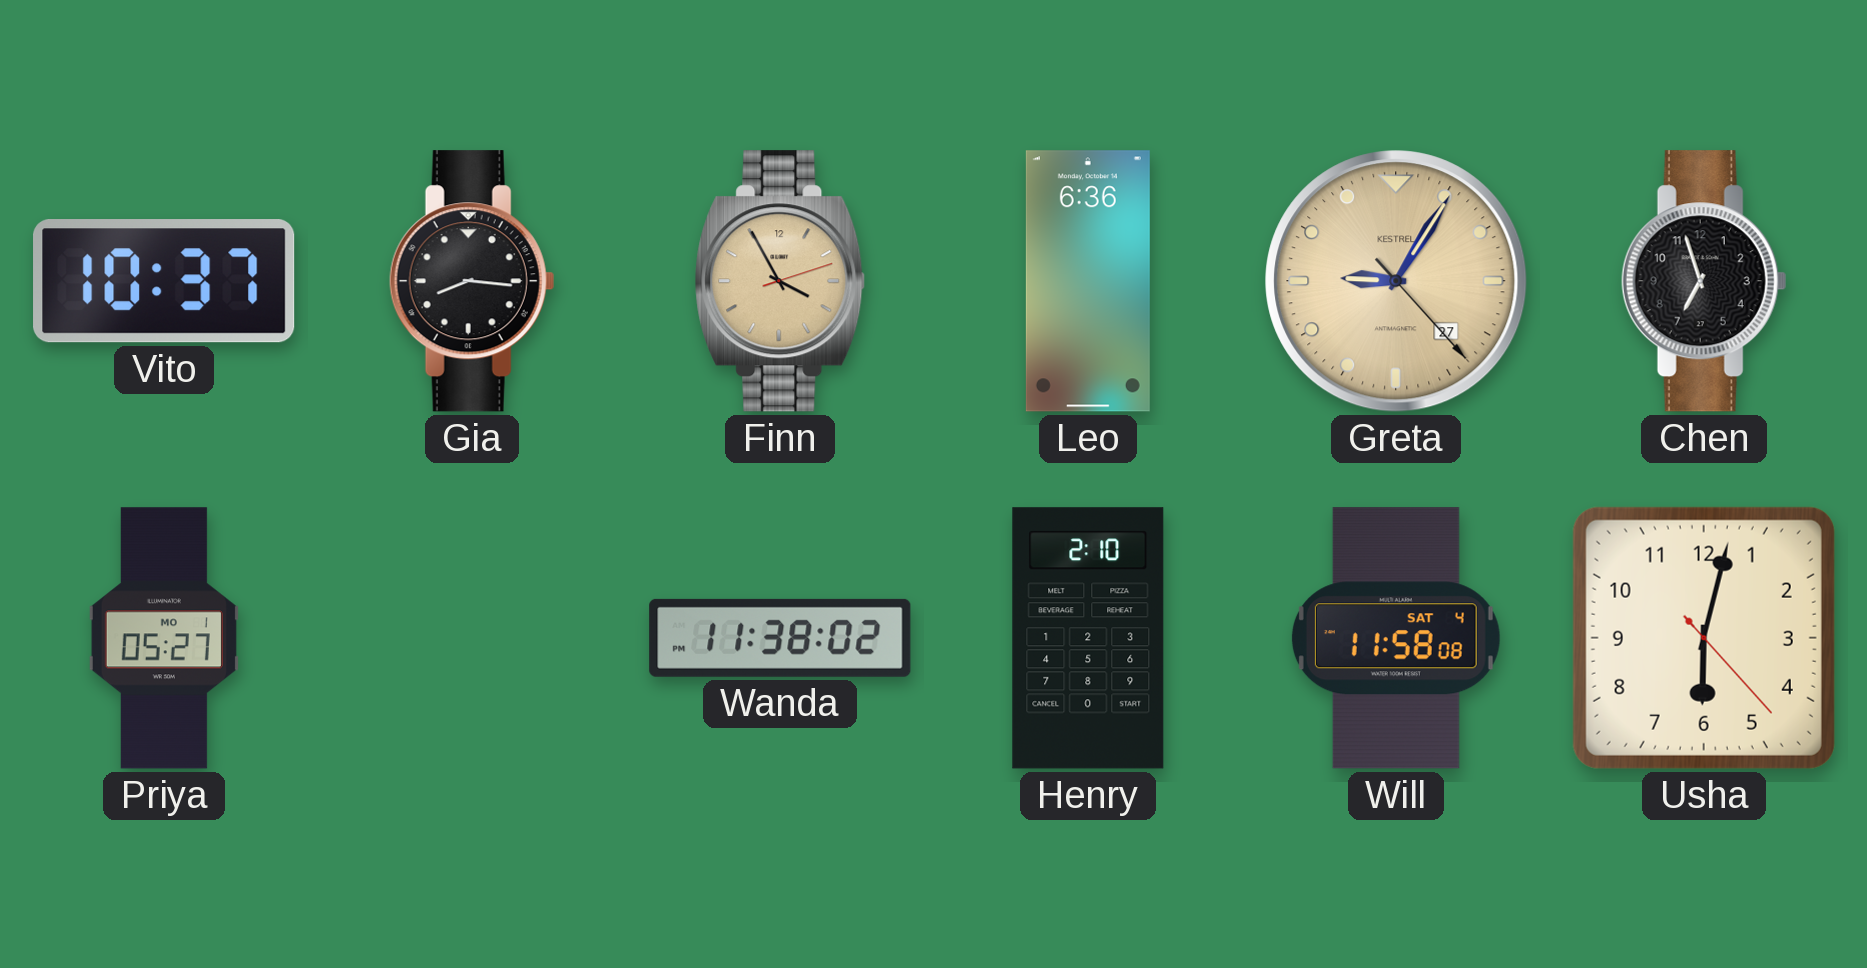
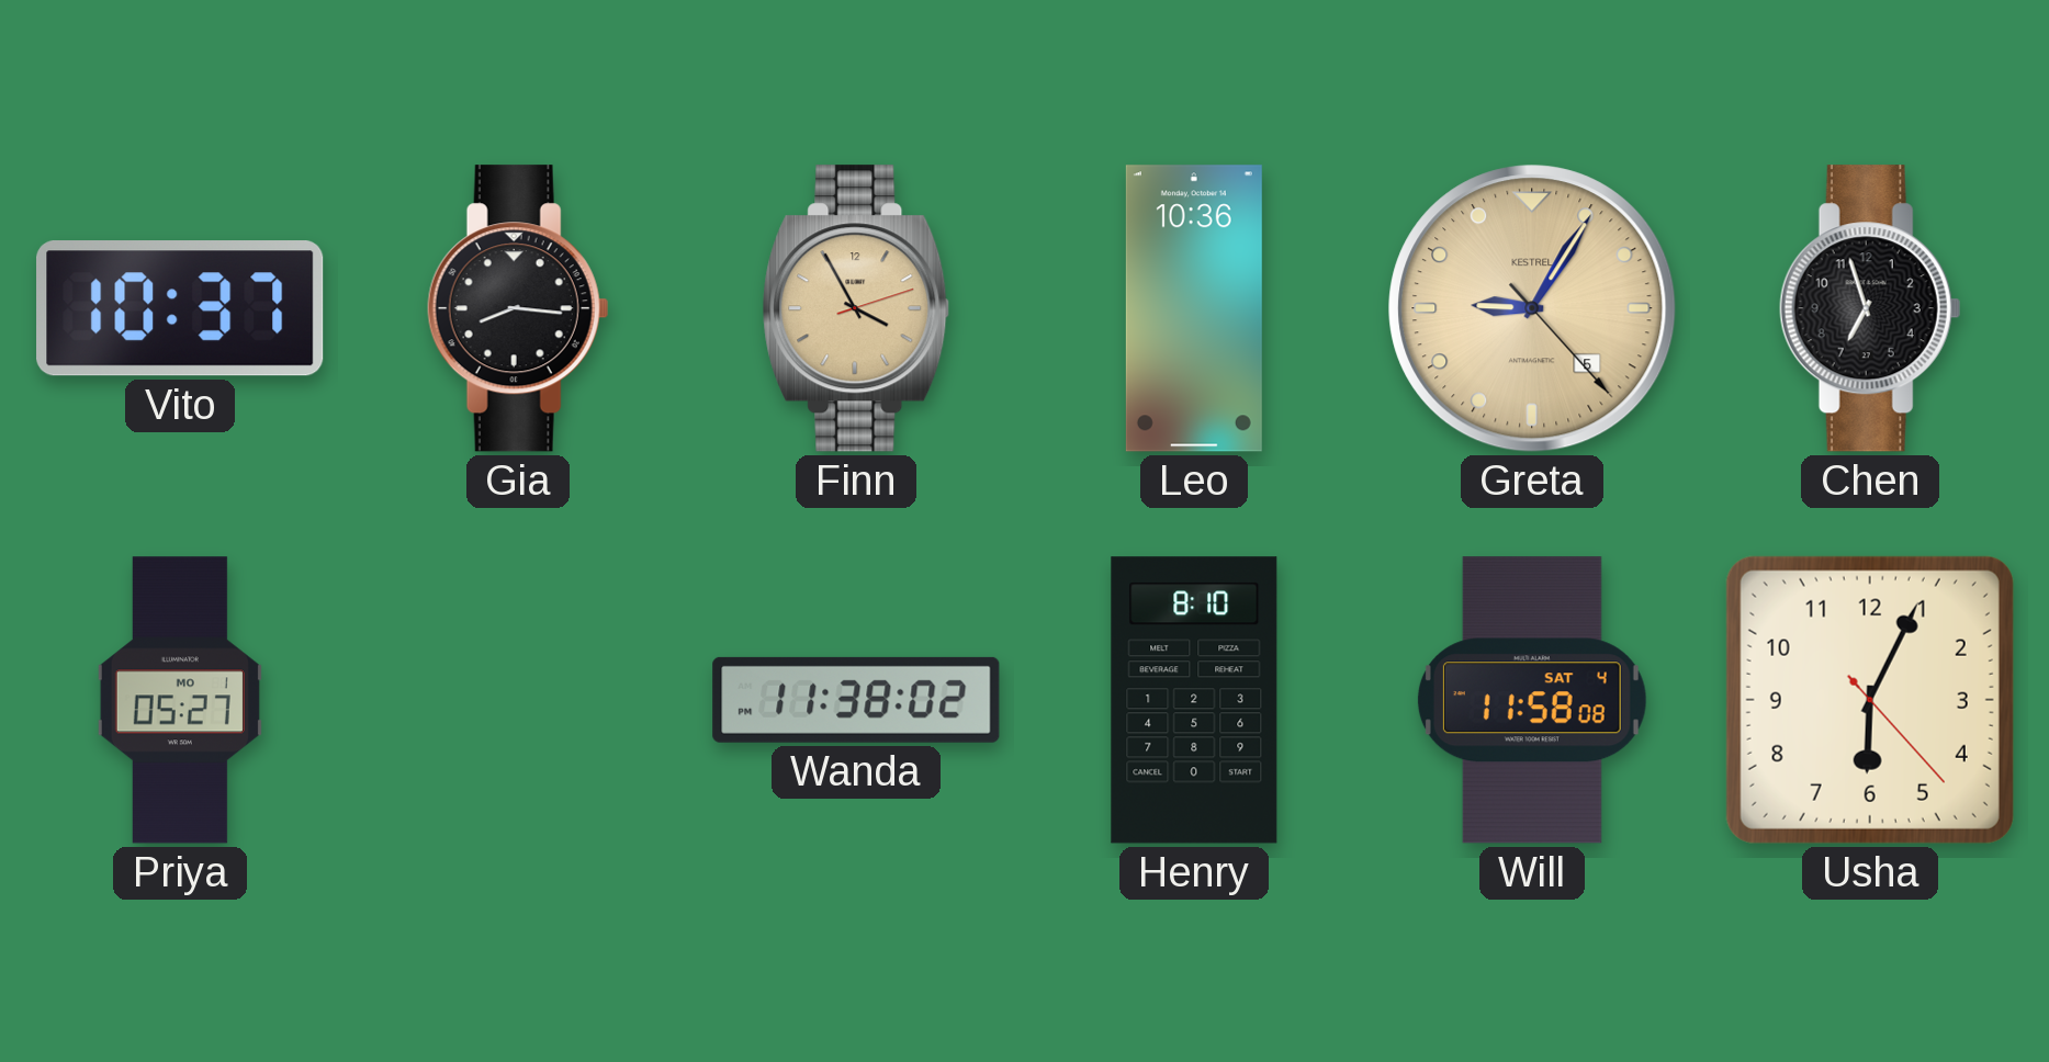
Leo: 6:36 -> 10:36 (1194, 308)
Greta date: 27 -> 5 (1532, 308)
Henry: 2:10 -> 8:10 (1194, 700)
Usha: 6:02 -> 6:04 (1870, 700)
